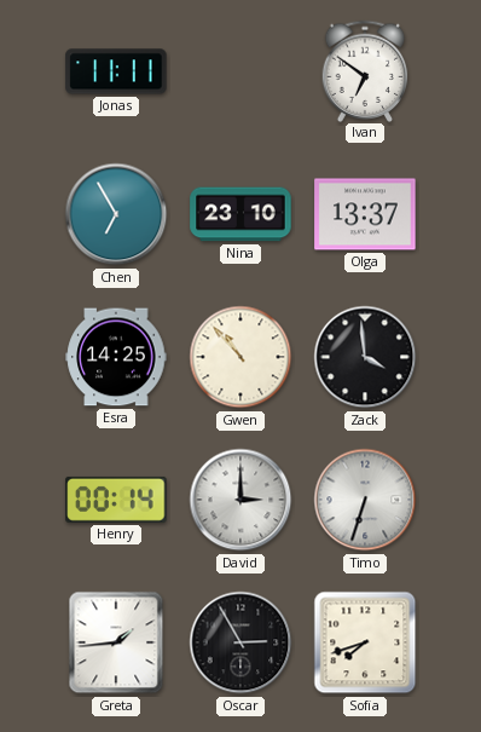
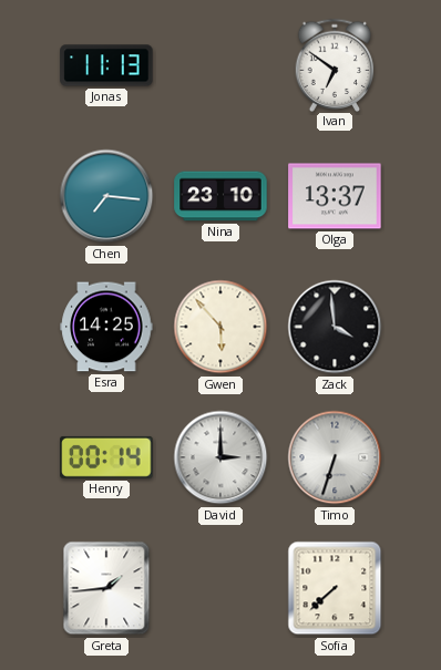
Jonas: 11:11 -> 11:13 (106, 65)
Chen: 6:55 -> 7:16 (106, 196)
Gwen: 10:53 -> 5:53 (221, 327)
Oscar: 2:55 -> none (240, 642)
Sofia: 7:42 -> 7:38 (335, 588)
